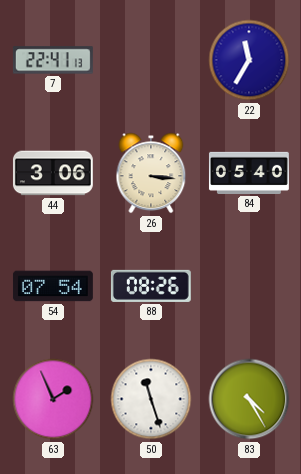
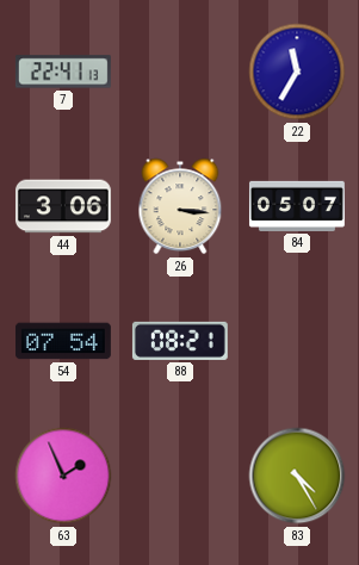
84: 05:40 -> 05:07 (297, 206)
88: 08:26 -> 08:21 (180, 341)
50: 11:27 -> none (151, 399)
